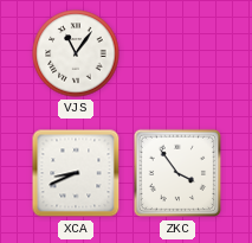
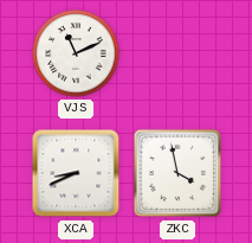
VJS: 11:06 -> 11:11 (76, 53)
ZKC: 3:54 -> 3:58 (177, 173)
